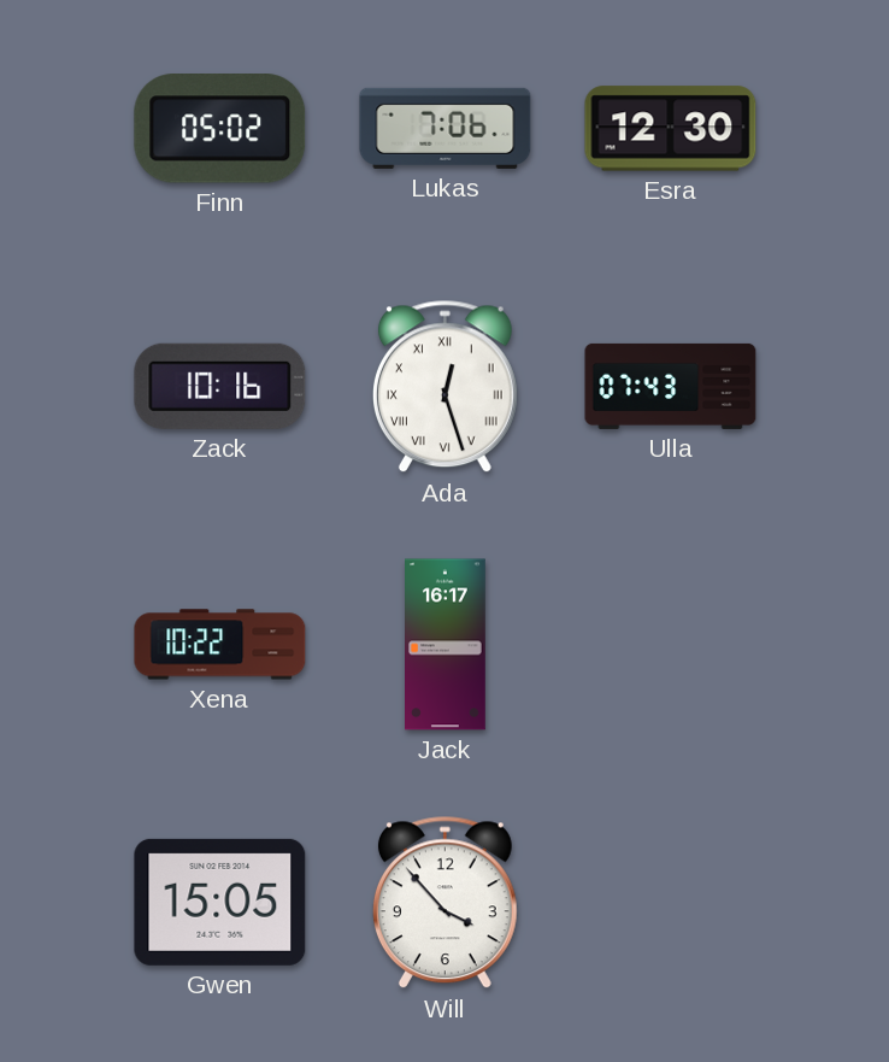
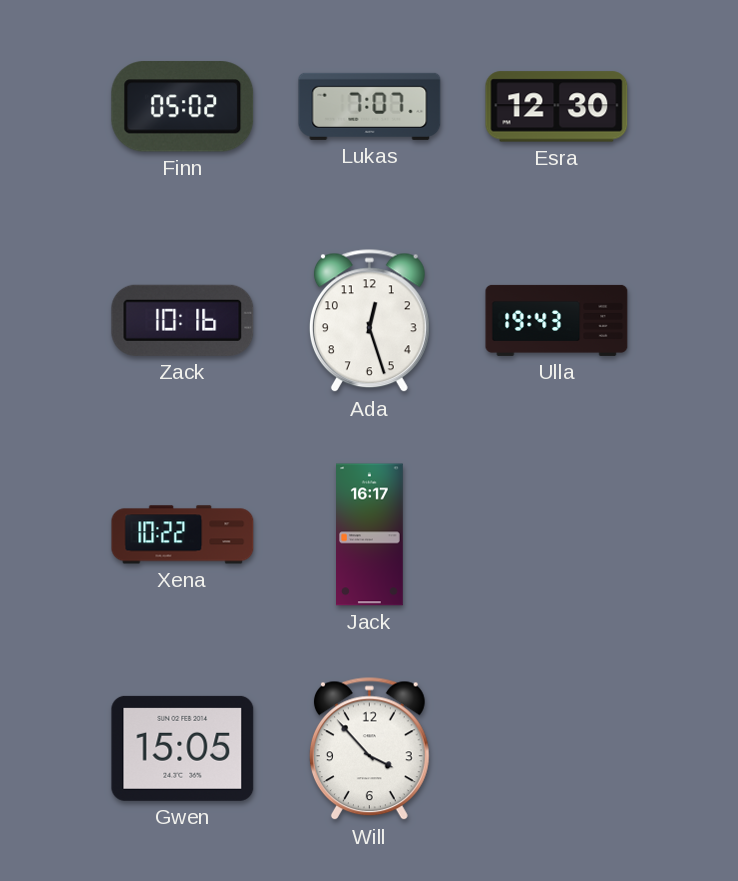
Lukas: 7:06 -> 7:07 (370, 106)
Ada numerals: Roman -> Arabic (369, 321)
Ulla: 07:43 -> 19:43 (557, 320)
